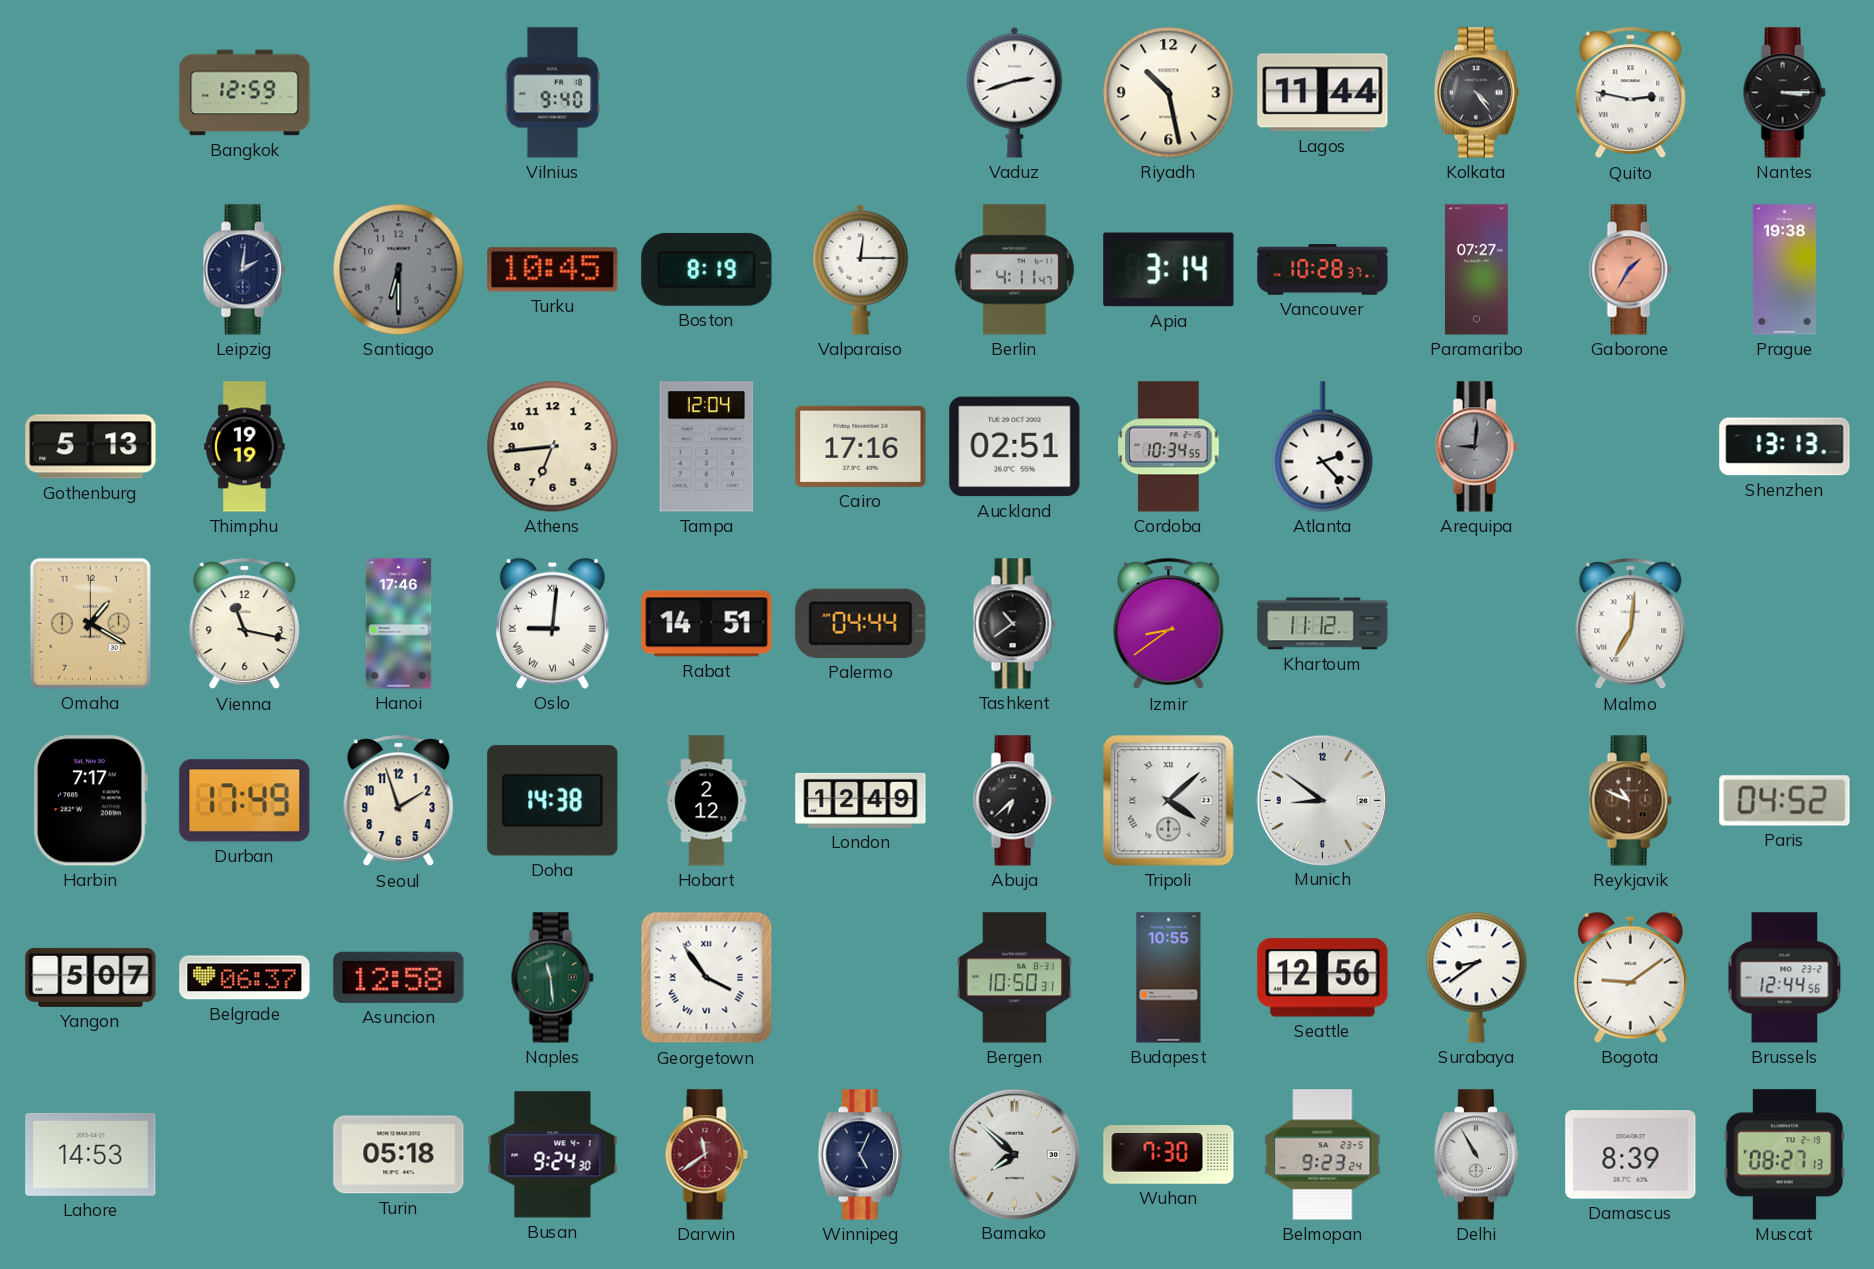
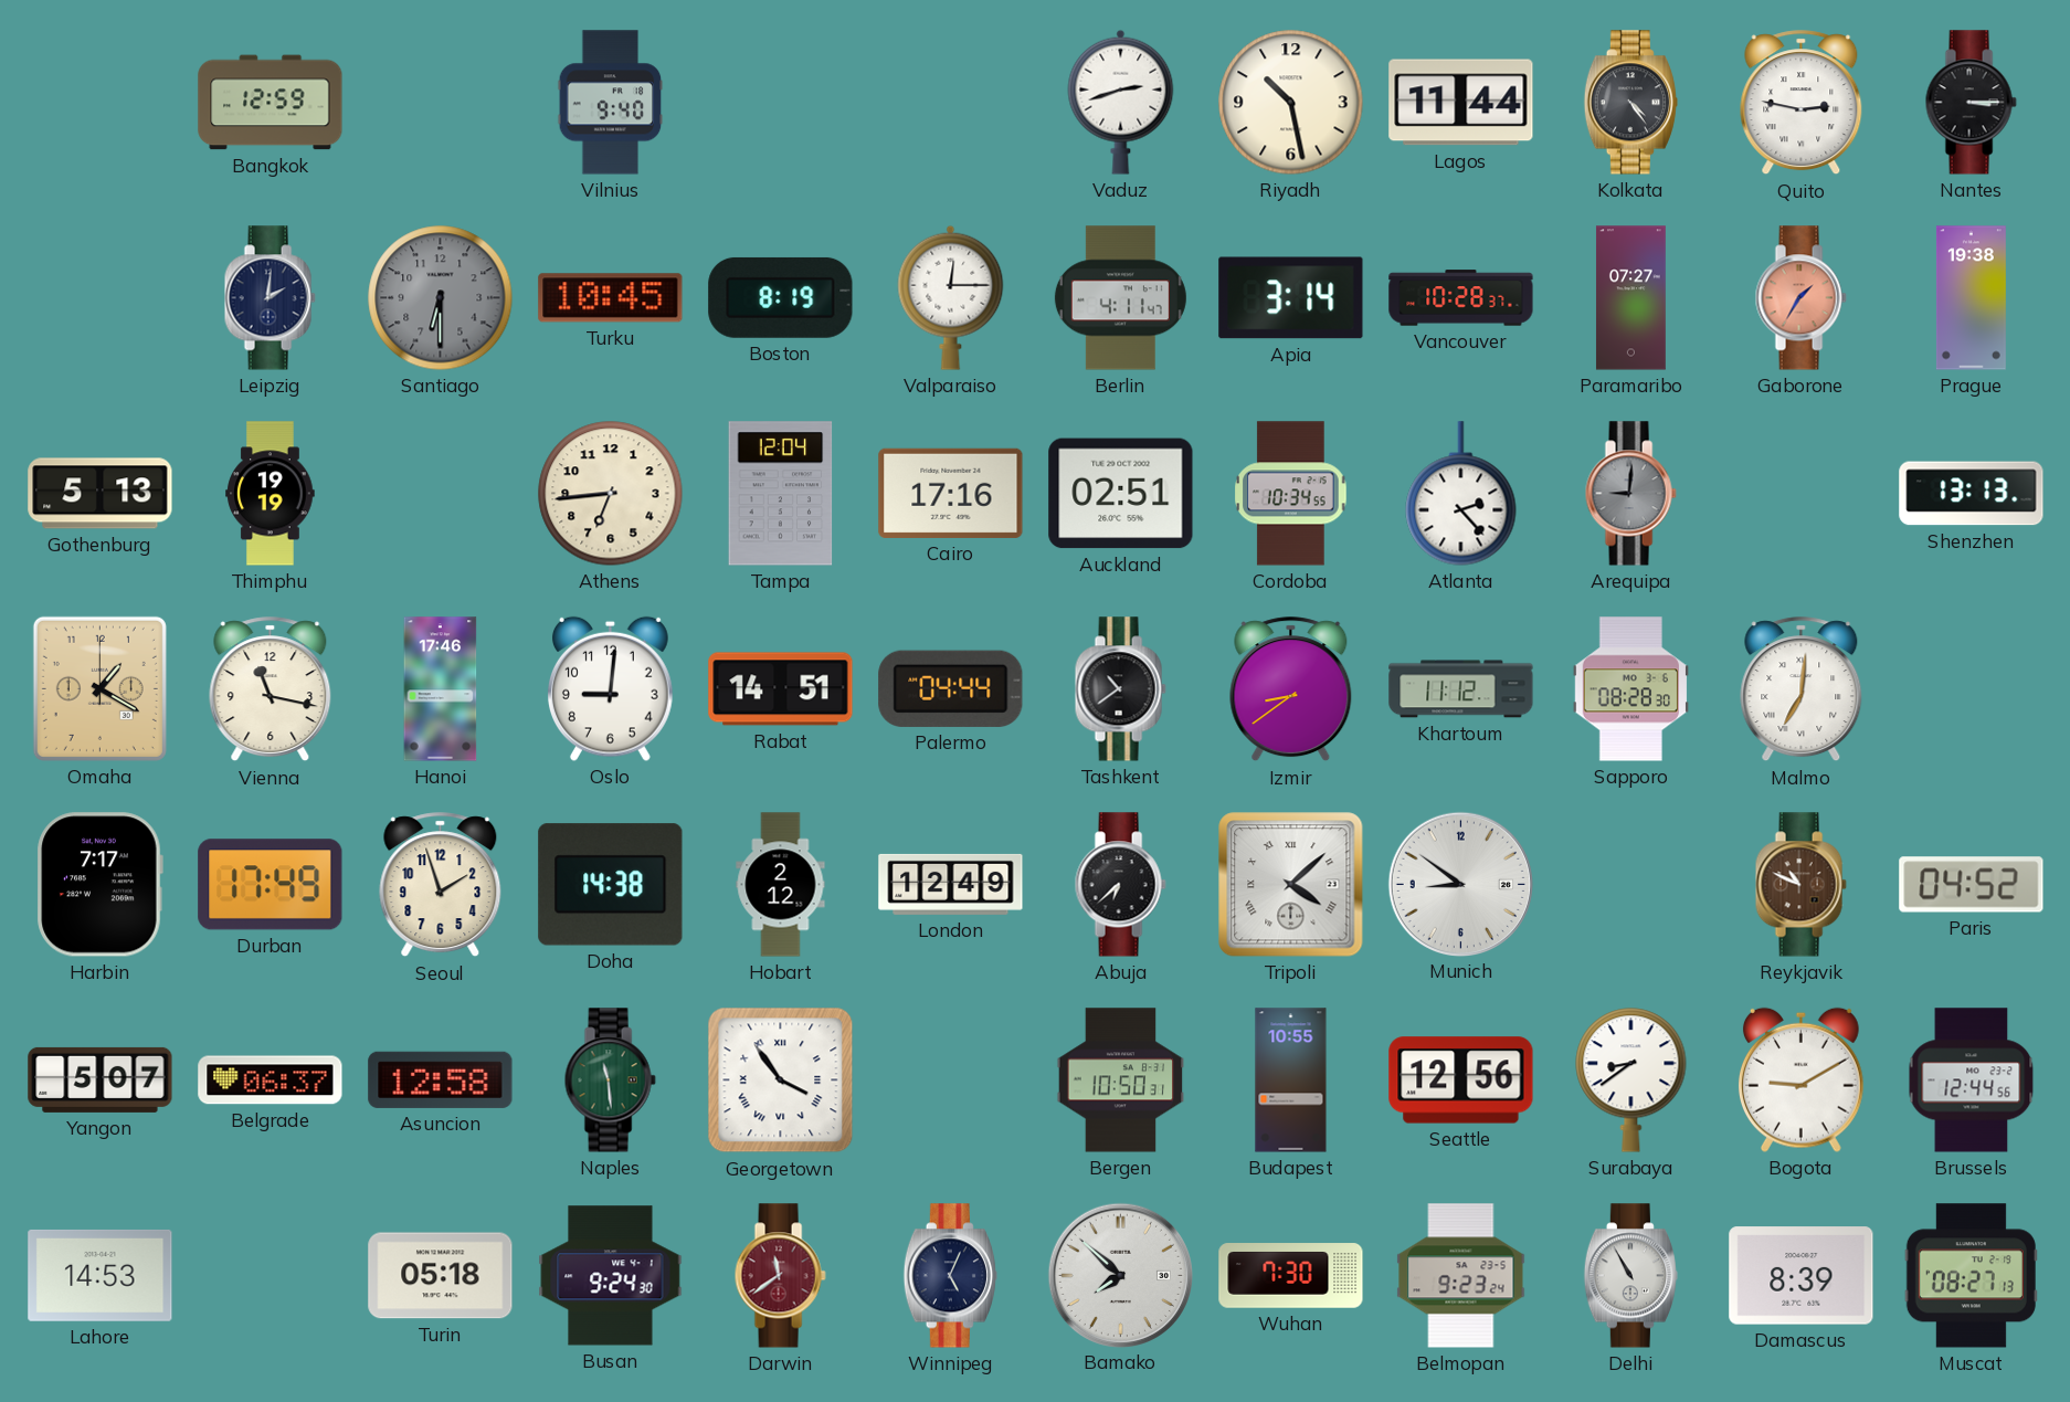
Oslo numerals: Roman -> Arabic (610, 688)
Sapporo: none -> 08:28 (1630, 689)
Bogota: 9:09 -> 9:10 (1800, 1079)
